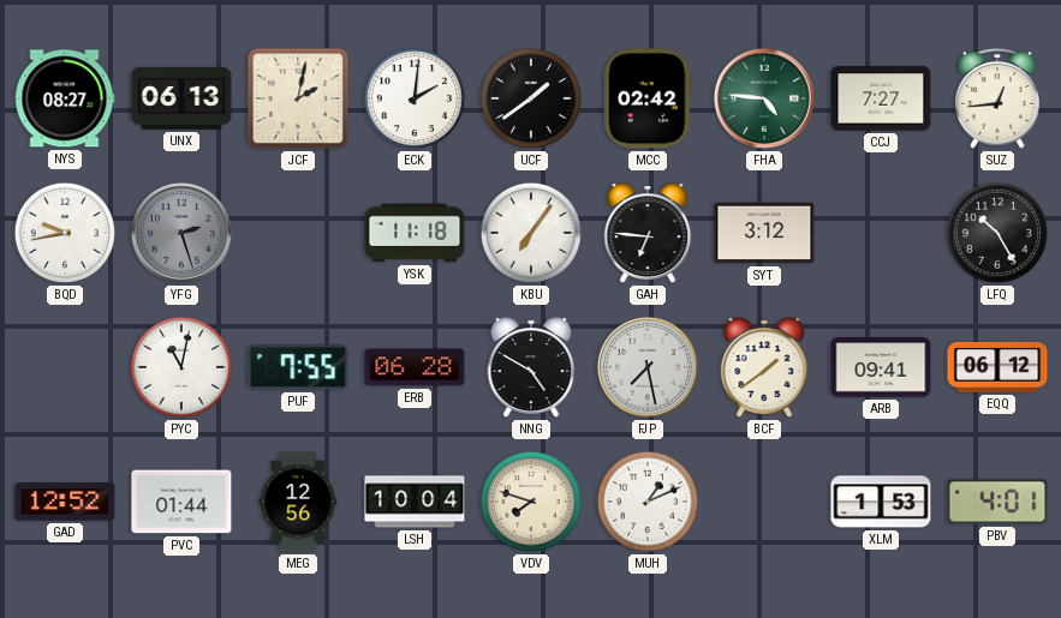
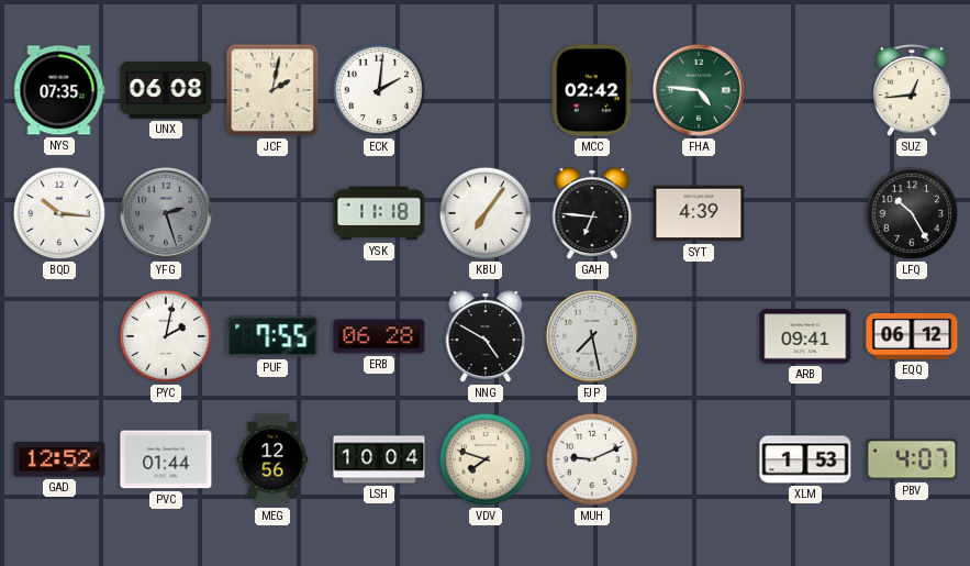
NYS: 08:27 -> 07:35 (59, 90)
UNX: 06:13 -> 06:08 (166, 90)
UCF: 1:39 -> none (531, 98)
CCJ: 7:27 -> none (881, 98)
BQD: 9:43 -> 10:16 (59, 213)
SYT: 3:12 -> 4:39 (699, 213)
PYC: 11:02 -> 2:02 (166, 336)
BCF: 1:39 -> none (764, 367)
MUH: 1:11 -> 9:11 (592, 459)
PBV: 4:01 -> 4:07 (912, 459)
